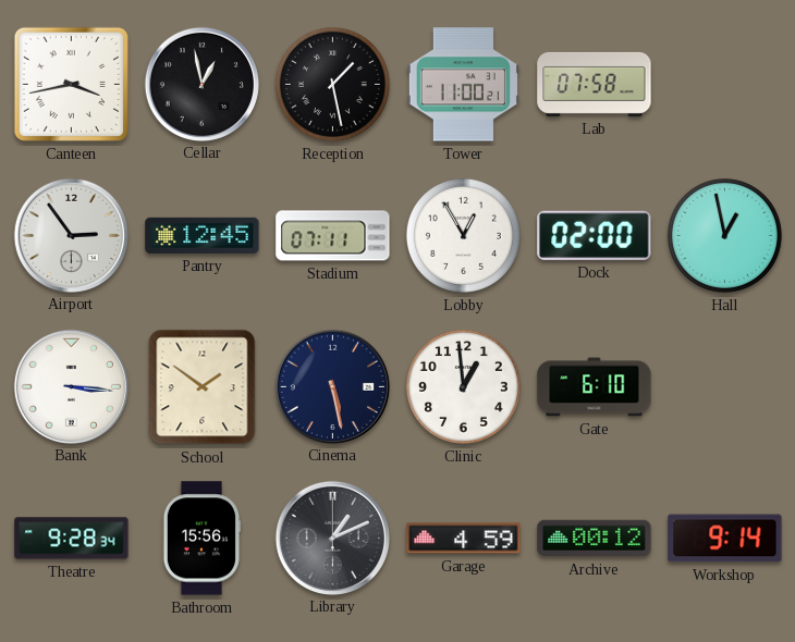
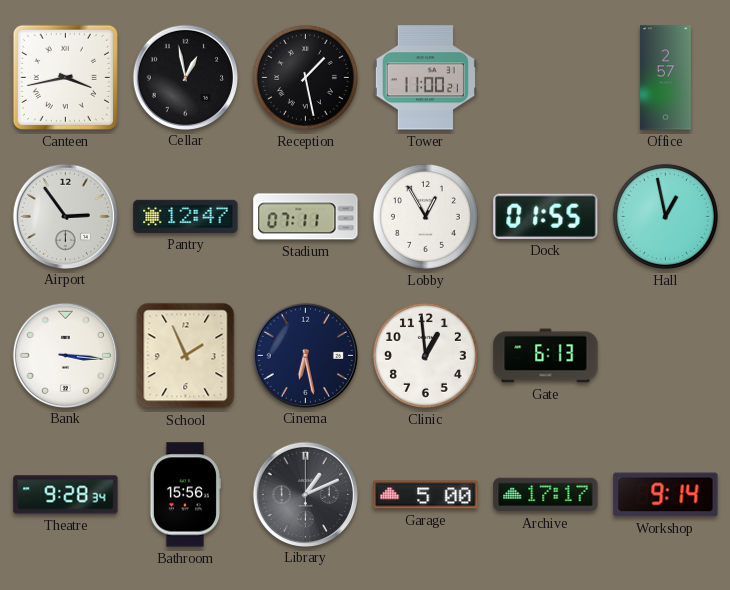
Lab: 07:58 -> none (595, 84)
Office: none -> 2:57 (665, 78)
Pantry: 12:45 -> 12:47 (186, 216)
Dock: 02:00 -> 01:55 (546, 216)
School: 1:51 -> 1:56 (186, 356)
Cinema: 5:28 -> 6:28 (305, 355)
Gate: 6:10 -> 6:13 (546, 356)
Garage: 4:59 -> 5:00 (426, 495)
Archive: 00:12 -> 17:17 (546, 495)
